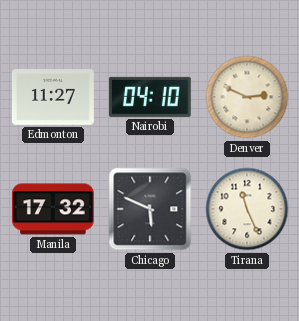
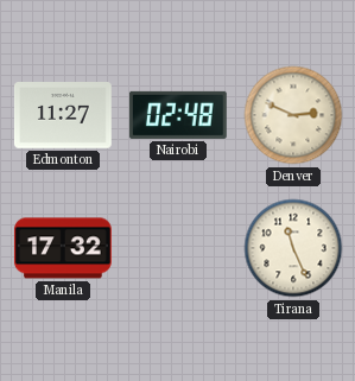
Nairobi: 04:10 -> 02:48 (178, 115)
Chicago: 5:49 -> none (150, 209)
